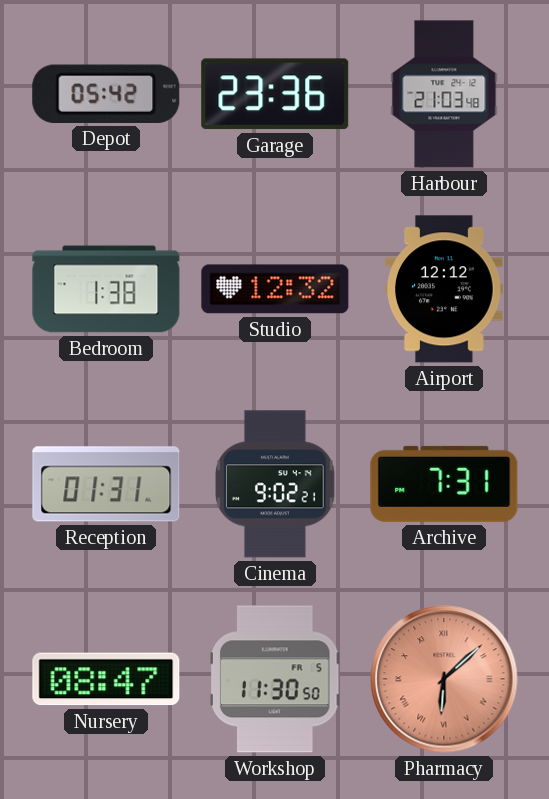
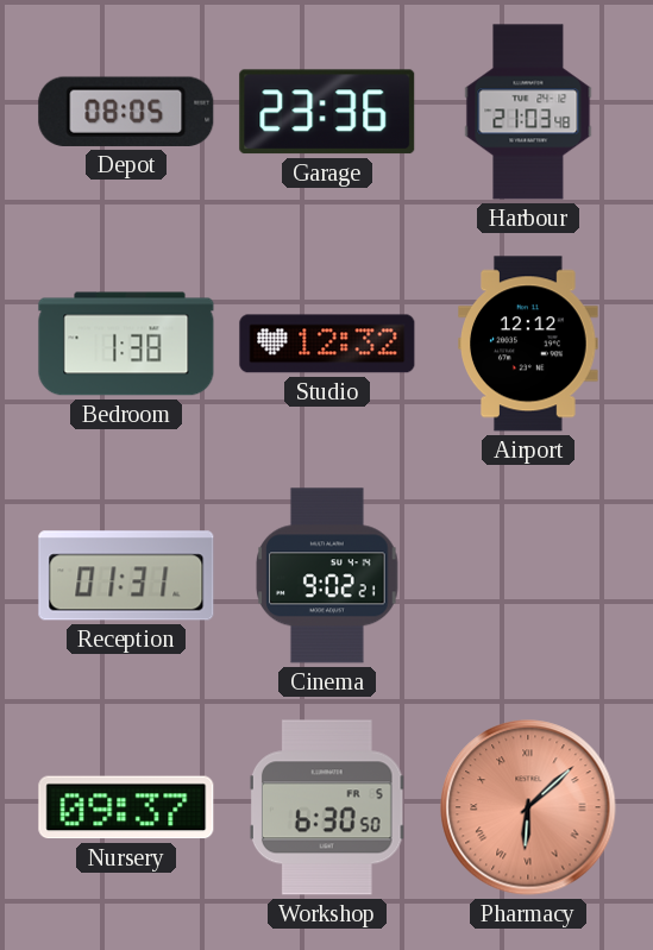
Depot: 05:42 -> 08:05 (126, 112)
Archive: 7:31 -> none (444, 484)
Nursery: 08:47 -> 09:37 (126, 807)
Workshop: 11:30 -> 6:30 (327, 807)
